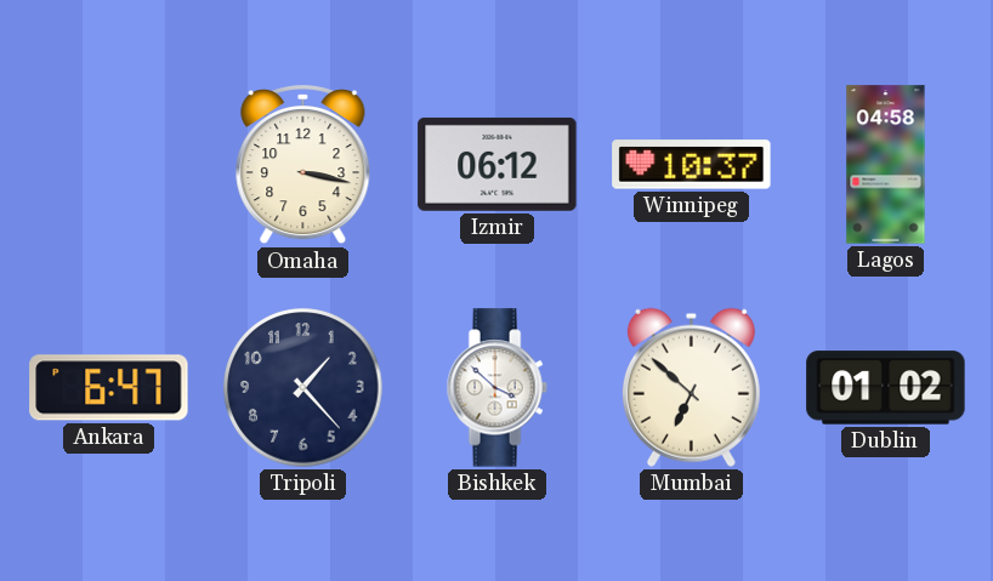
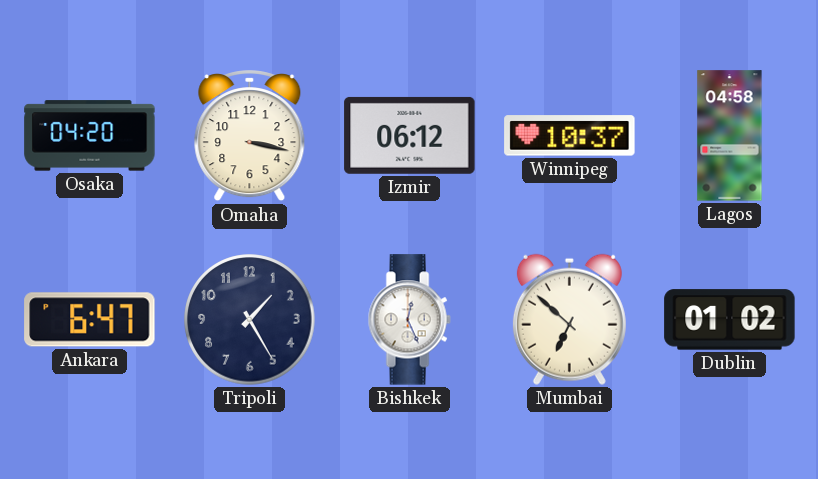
Osaka: none -> 04:20 (90, 136)
Tripoli: 1:23 -> 1:25 (250, 320)
Bishkek: 3:52 -> 12:26 (409, 320)
